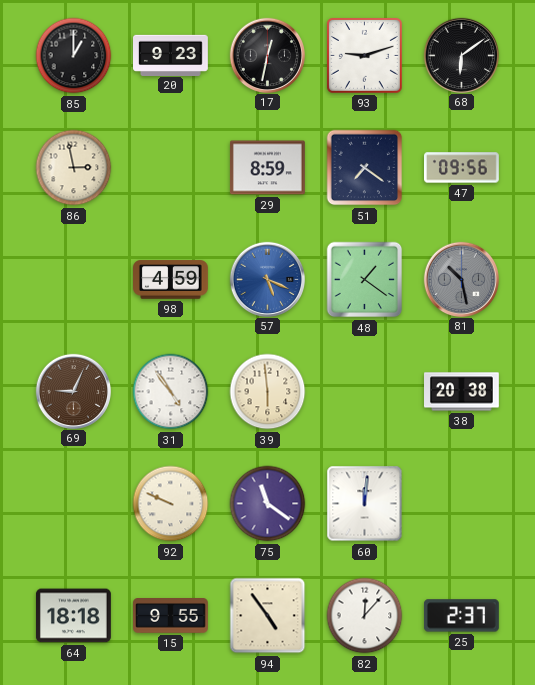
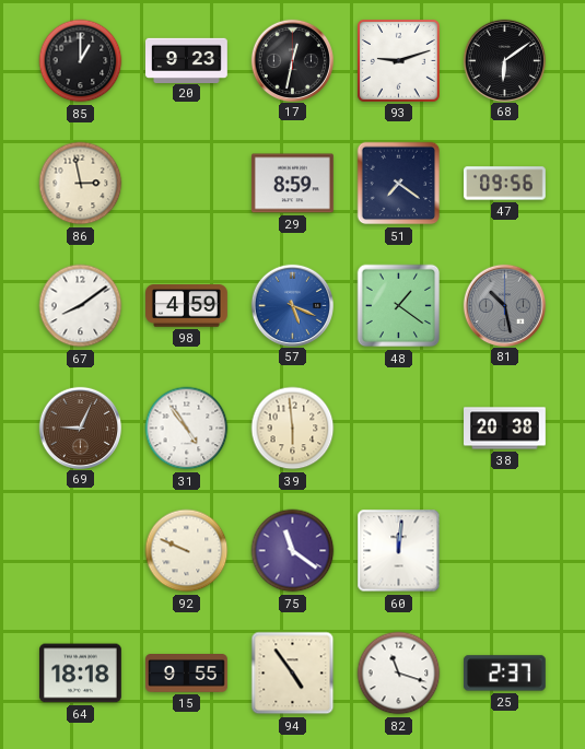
67: none -> 8:09 (81, 306)
82: 12:07 -> 11:18 (399, 674)
